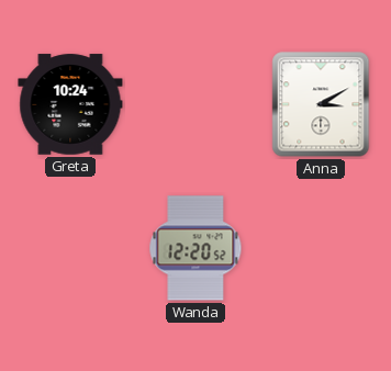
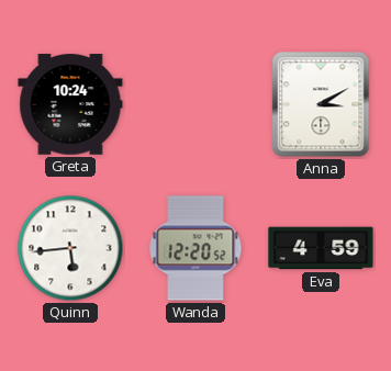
Quinn: none -> 5:44 (70, 248)
Eva: none -> 4:59 (321, 248)
